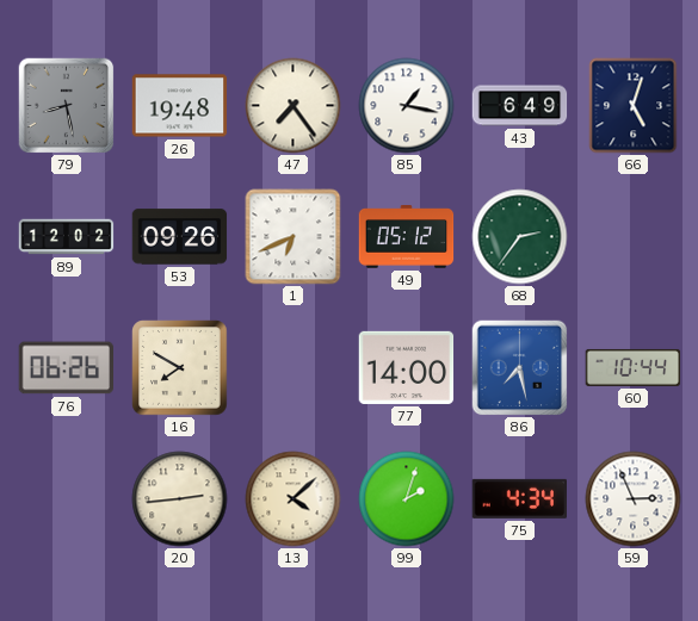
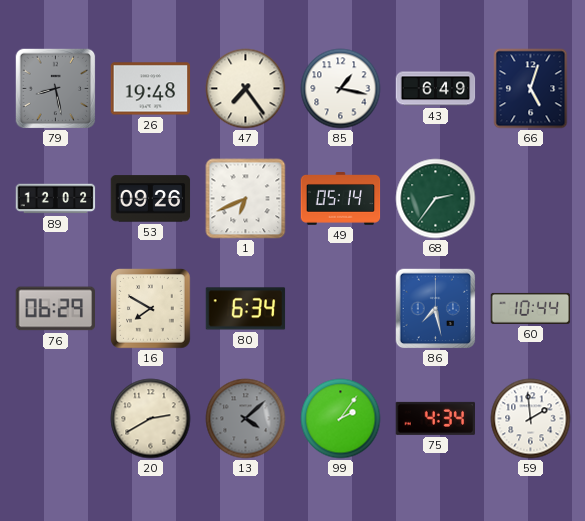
49: 05:12 -> 05:14 (341, 199)
76: 06:26 -> 06:29 (56, 309)
80: none -> 6:34 (246, 309)
77: 14:00 -> none (407, 367)
20: 2:44 -> 2:40 (151, 419)
13 dial: cream -> grey (246, 419)
99: 2:03 -> 2:06 (341, 419)
59: 2:56 -> 1:59 (531, 419)
